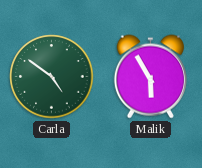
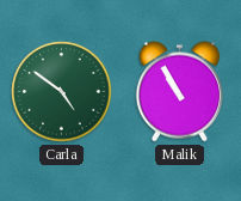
Malik: 5:55 -> 10:55 (179, 92)
